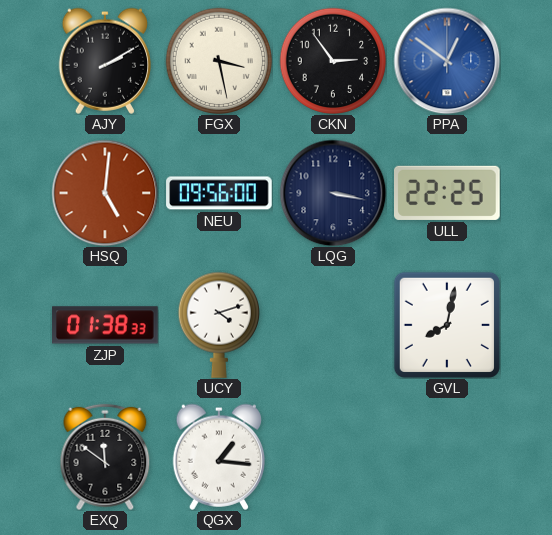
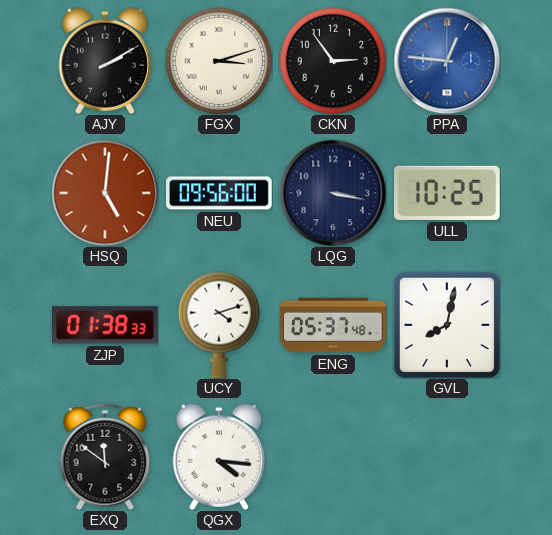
FGX: 3:28 -> 3:12 (219, 61)
PPA: 12:51 -> 12:46 (447, 61)
ULL: 22:25 -> 10:25 (448, 193)
ENG: none -> 05:37 (333, 325)
QGX: 1:16 -> 4:16 (218, 457)
